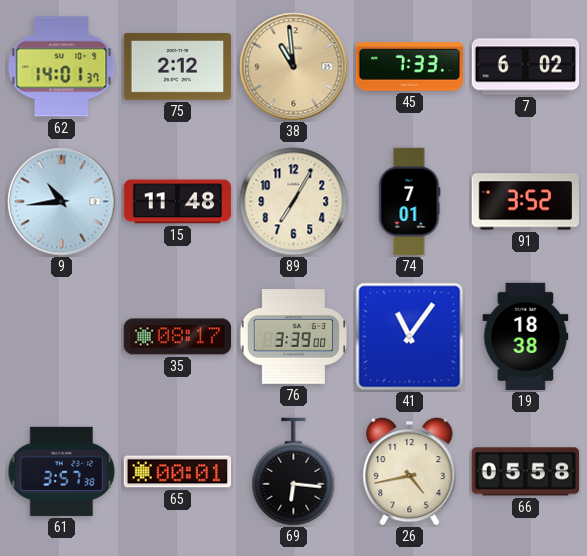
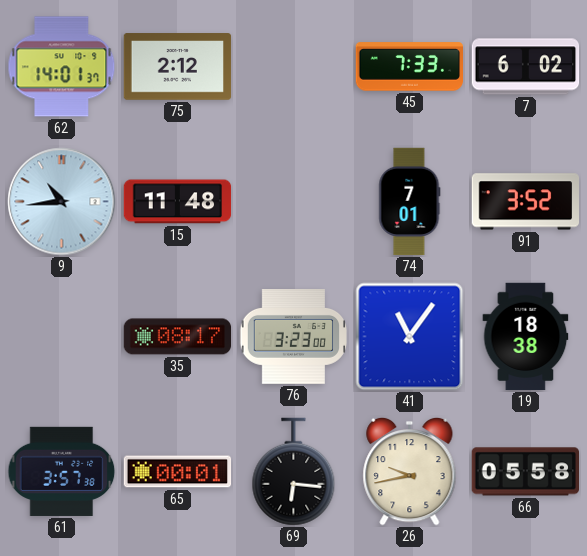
38: 10:59 -> none (294, 67)
89: 7:05 -> none (294, 202)
76: 3:39 -> 3:23 (293, 337)
26: 4:43 -> 9:43 (410, 471)
